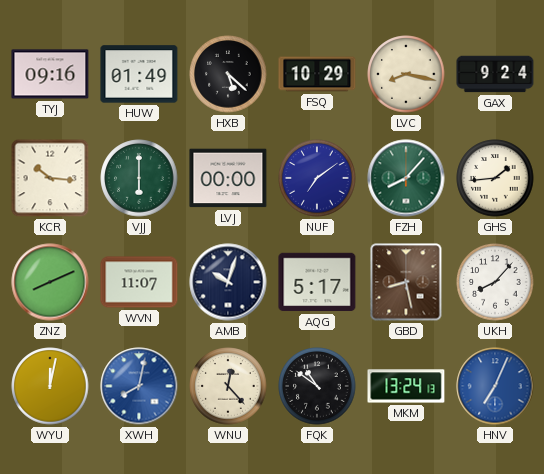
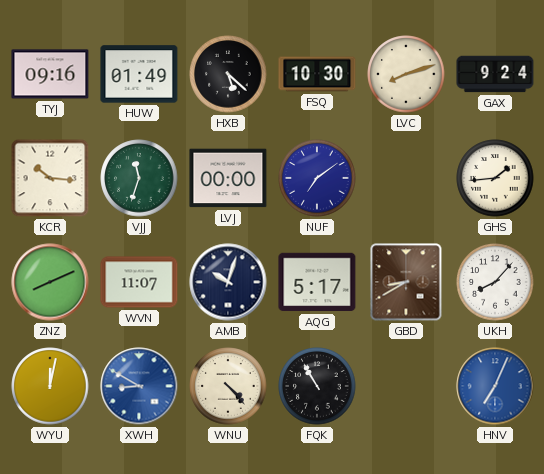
FSQ: 10:29 -> 10:30 (317, 74)
LVC: 8:17 -> 8:12 (406, 74)
VJJ: 6:00 -> 11:33 (139, 178)
FZH: 8:07 -> none (406, 178)
GBD: 8:28 -> 8:40 (406, 282)
XWH: 8:02 -> 8:50 (139, 386)
WNU: 12:23 -> 4:23 (228, 386)
FQK: 10:51 -> 10:55 (317, 386)
MKM: 13:24 -> none (406, 386)
